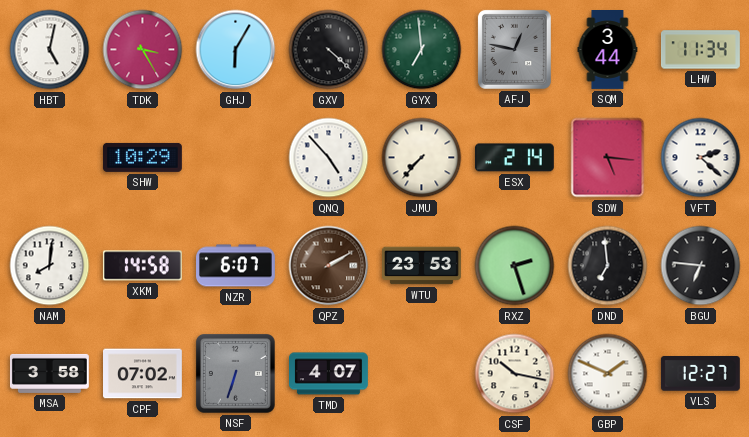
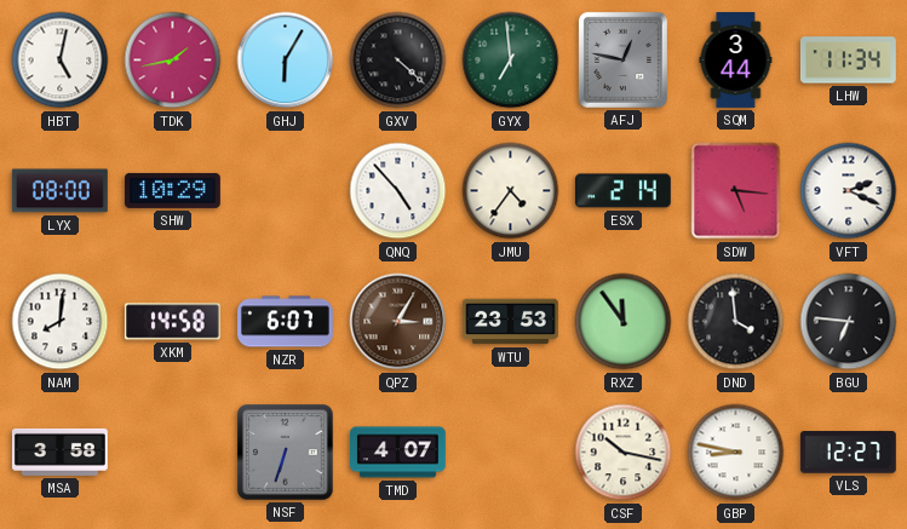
TDK: 3:25 -> 1:43 (173, 61)
LYX: none -> 08:00 (59, 191)
JMU: 7:37 -> 4:36 (511, 191)
VFT: 2:22 -> 2:19 (849, 191)
QPZ: 2:10 -> 3:05 (398, 322)
RXZ: 2:27 -> 11:54 (624, 322)
DND: 6:59 -> 3:59 (736, 322)
CPF: 07:02 -> none (143, 374)
GBP: 1:49 -> 8:47 (736, 453)
